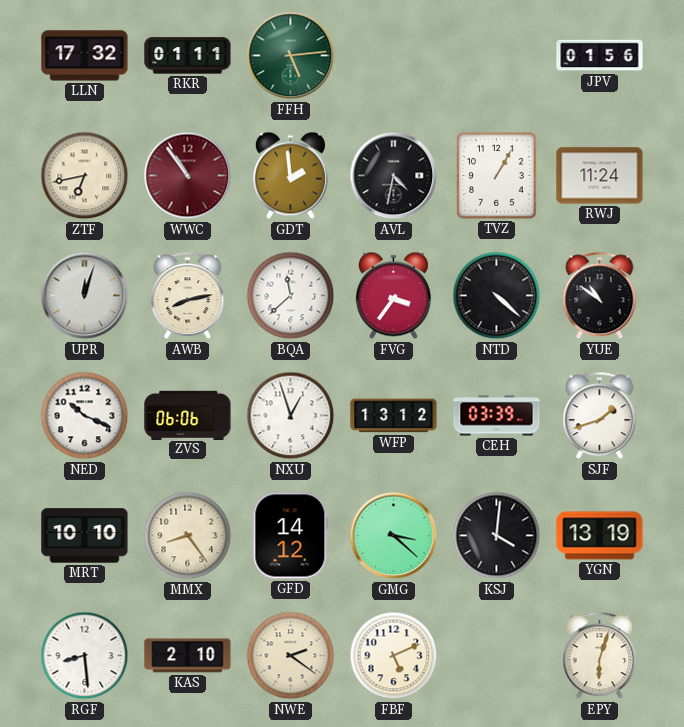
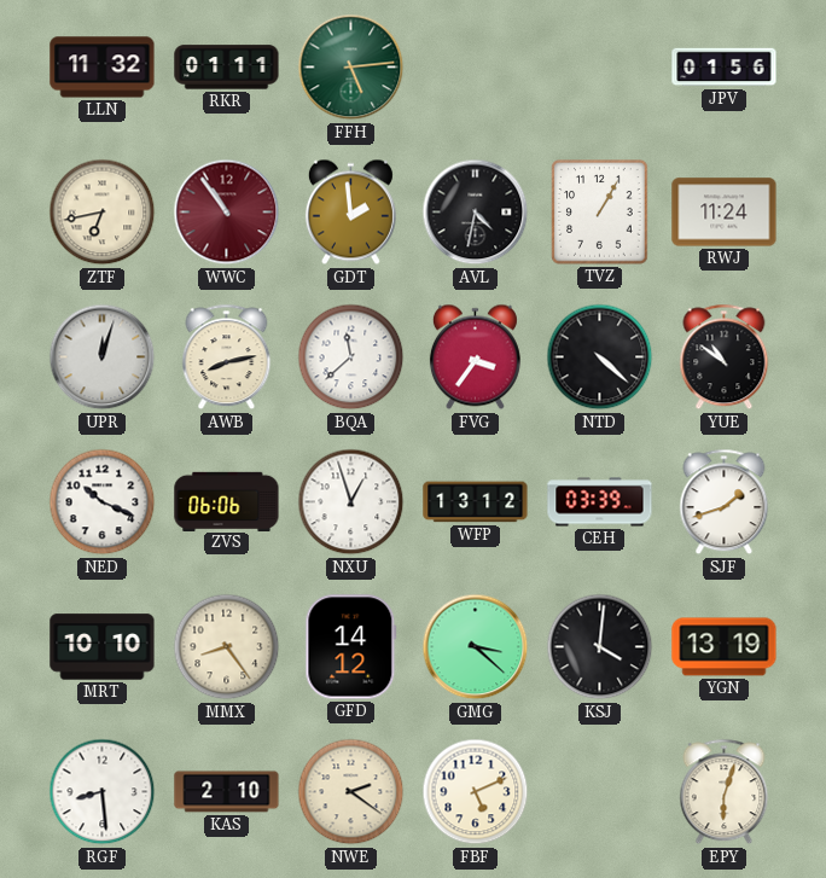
LLN: 17:32 -> 11:32 (103, 68)
